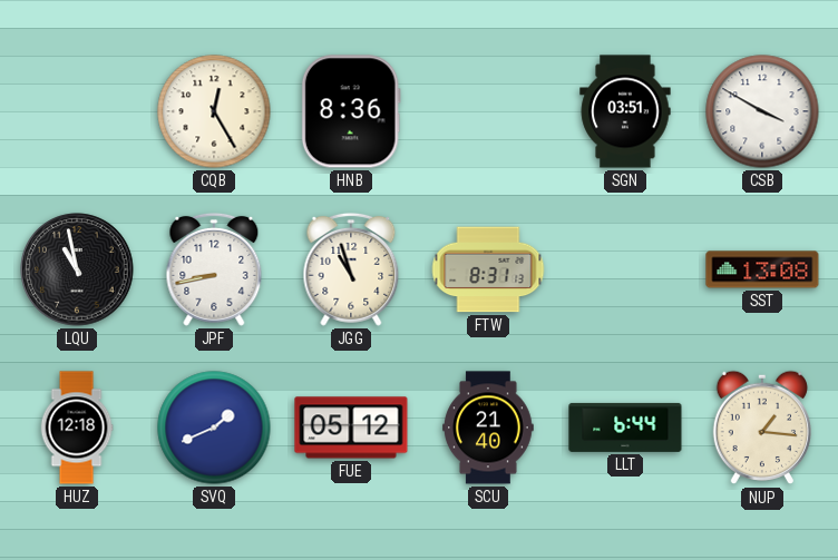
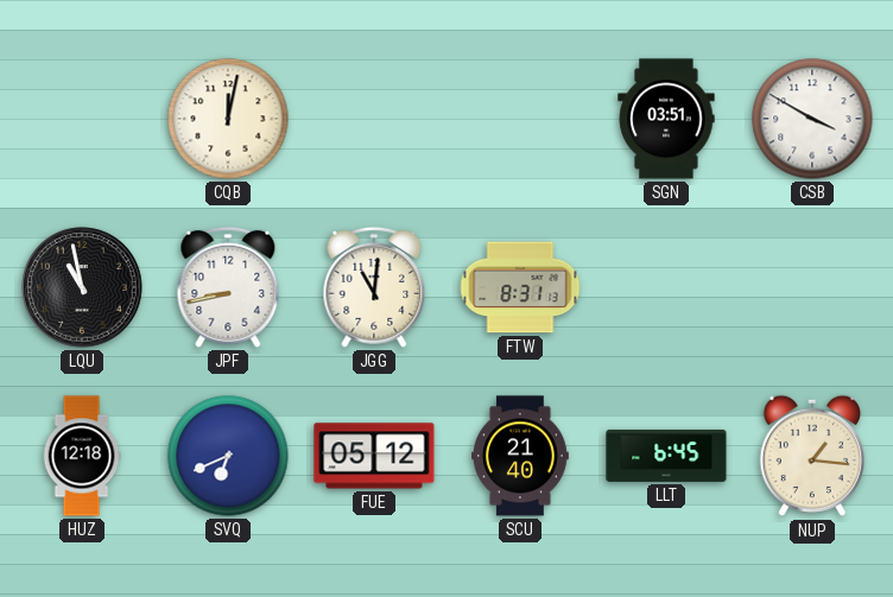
CQB: 12:25 -> 12:02 (228, 119)
HNB: 8:36 -> none (351, 111)
JGG: 10:57 -> 11:01 (374, 287)
SST: 13:08 -> none (762, 269)
SVQ: 1:41 -> 6:41 (228, 456)
LLT: 6:44 -> 6:45 (666, 456)
